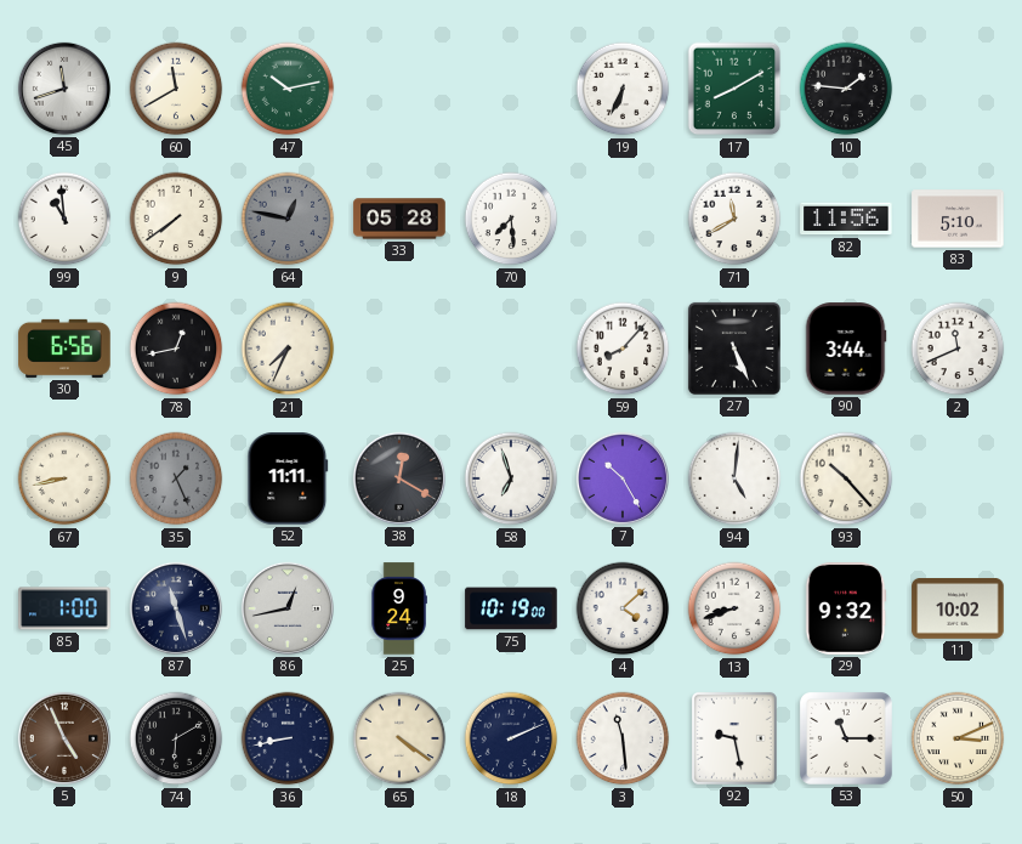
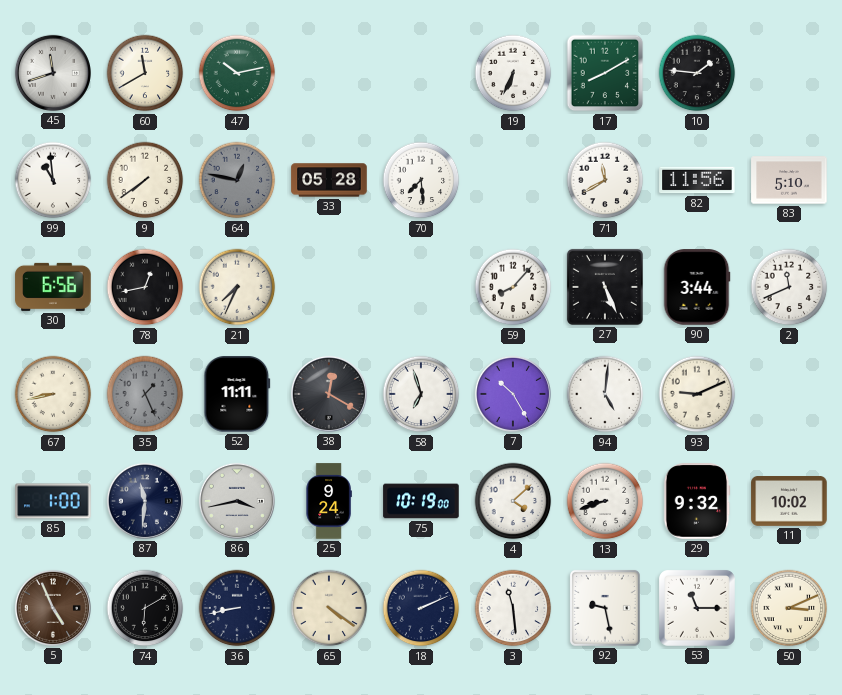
93: 10:23 -> 9:11 (697, 394)
87: 11:27 -> 11:31 (145, 501)
86: 12:43 -> 3:43 (237, 501)
